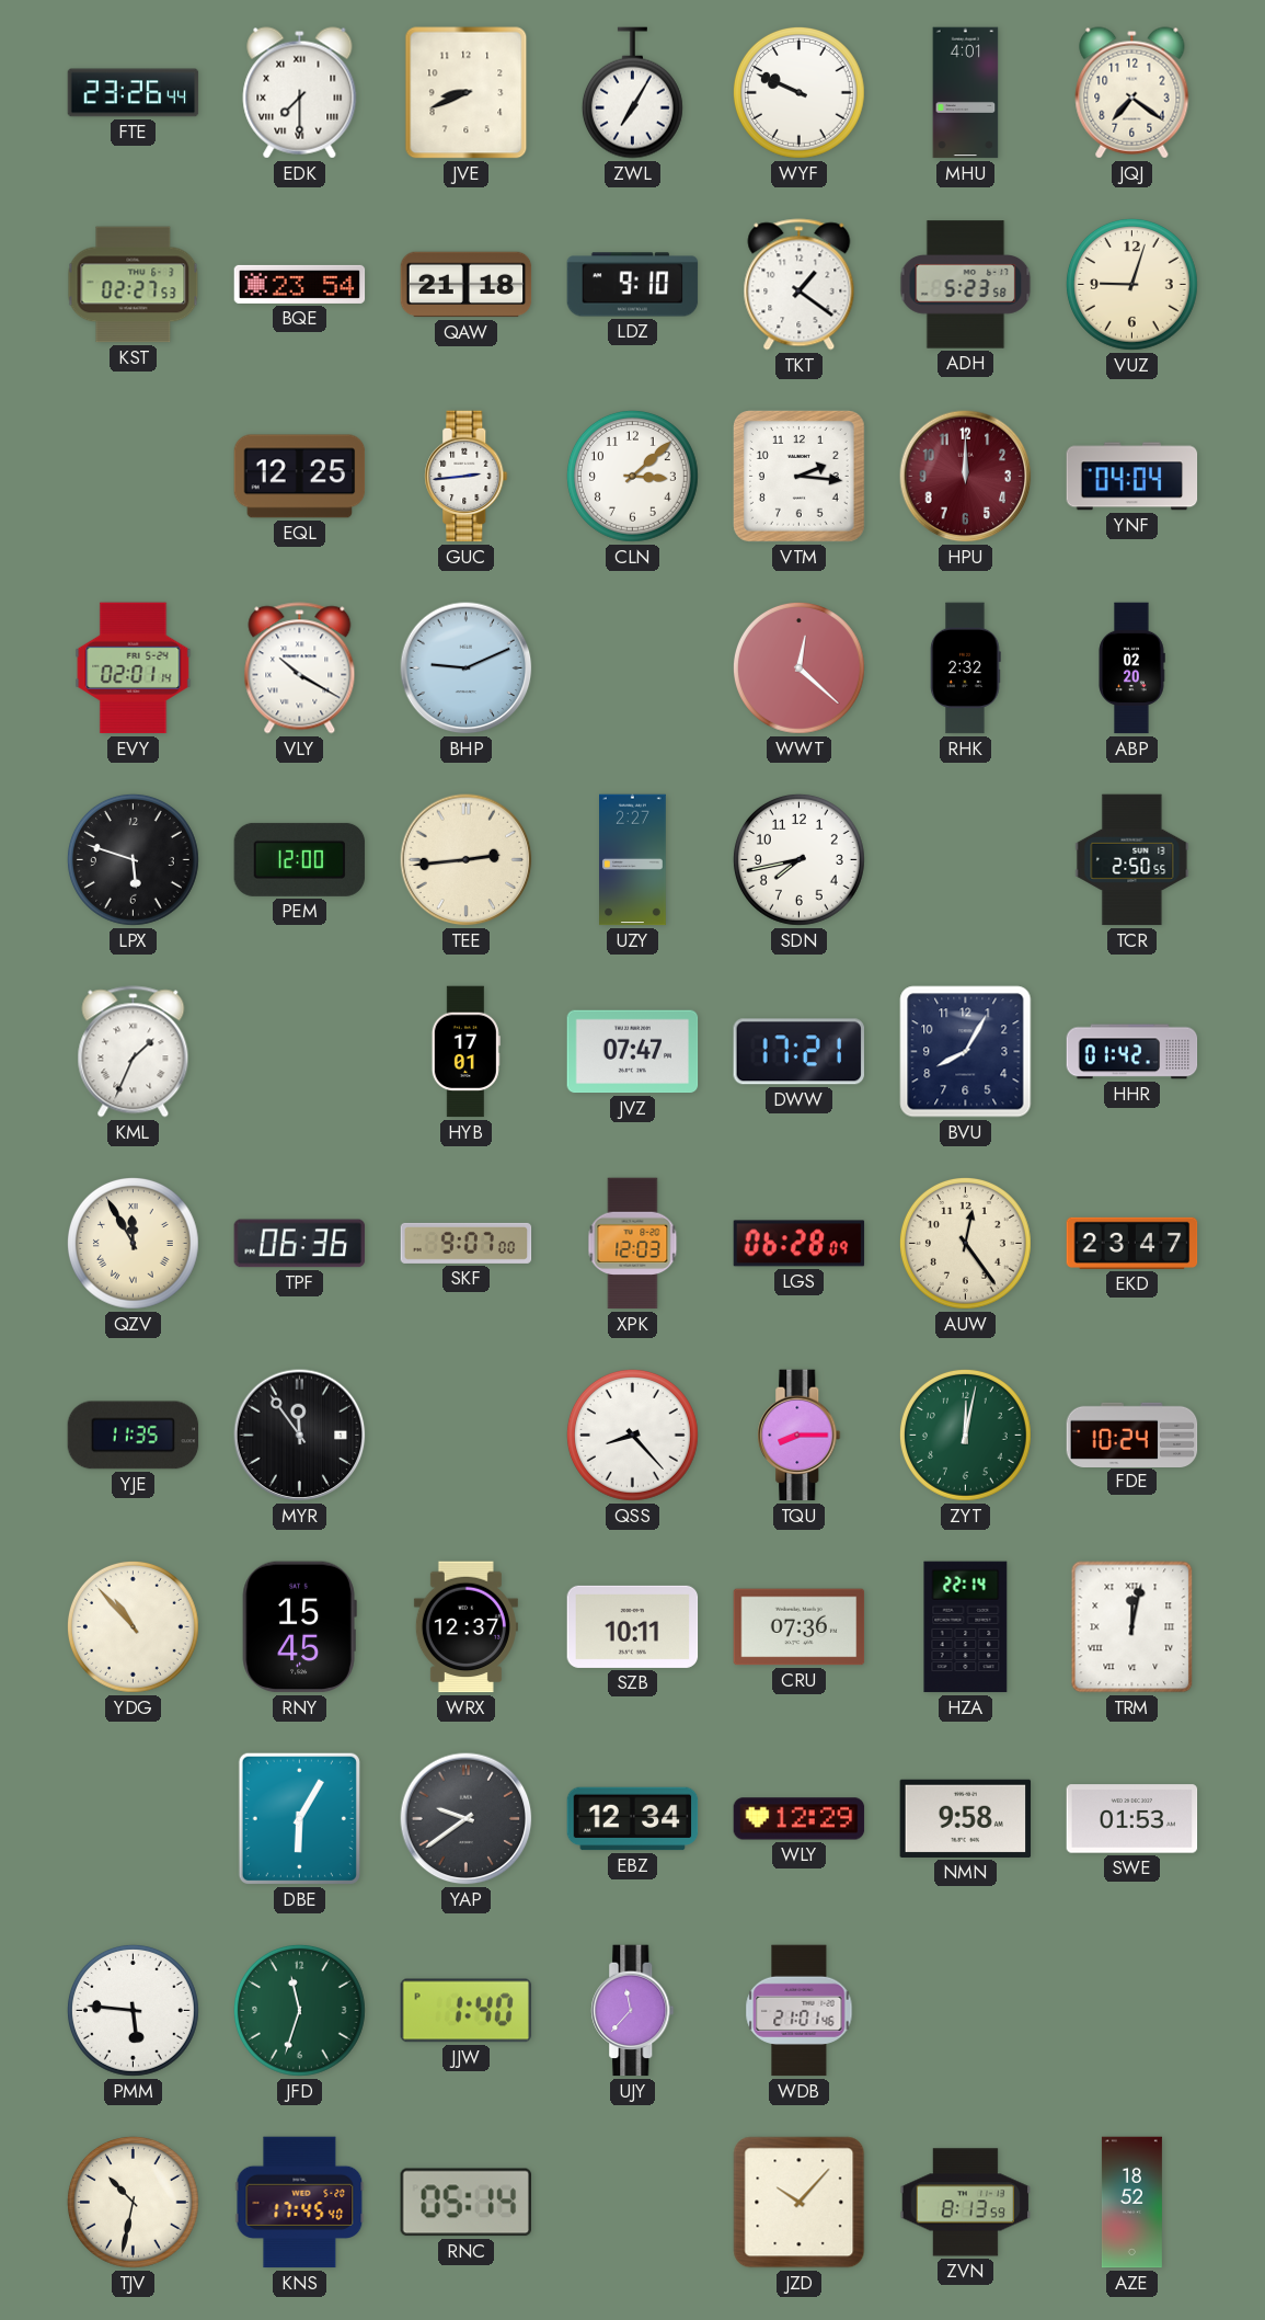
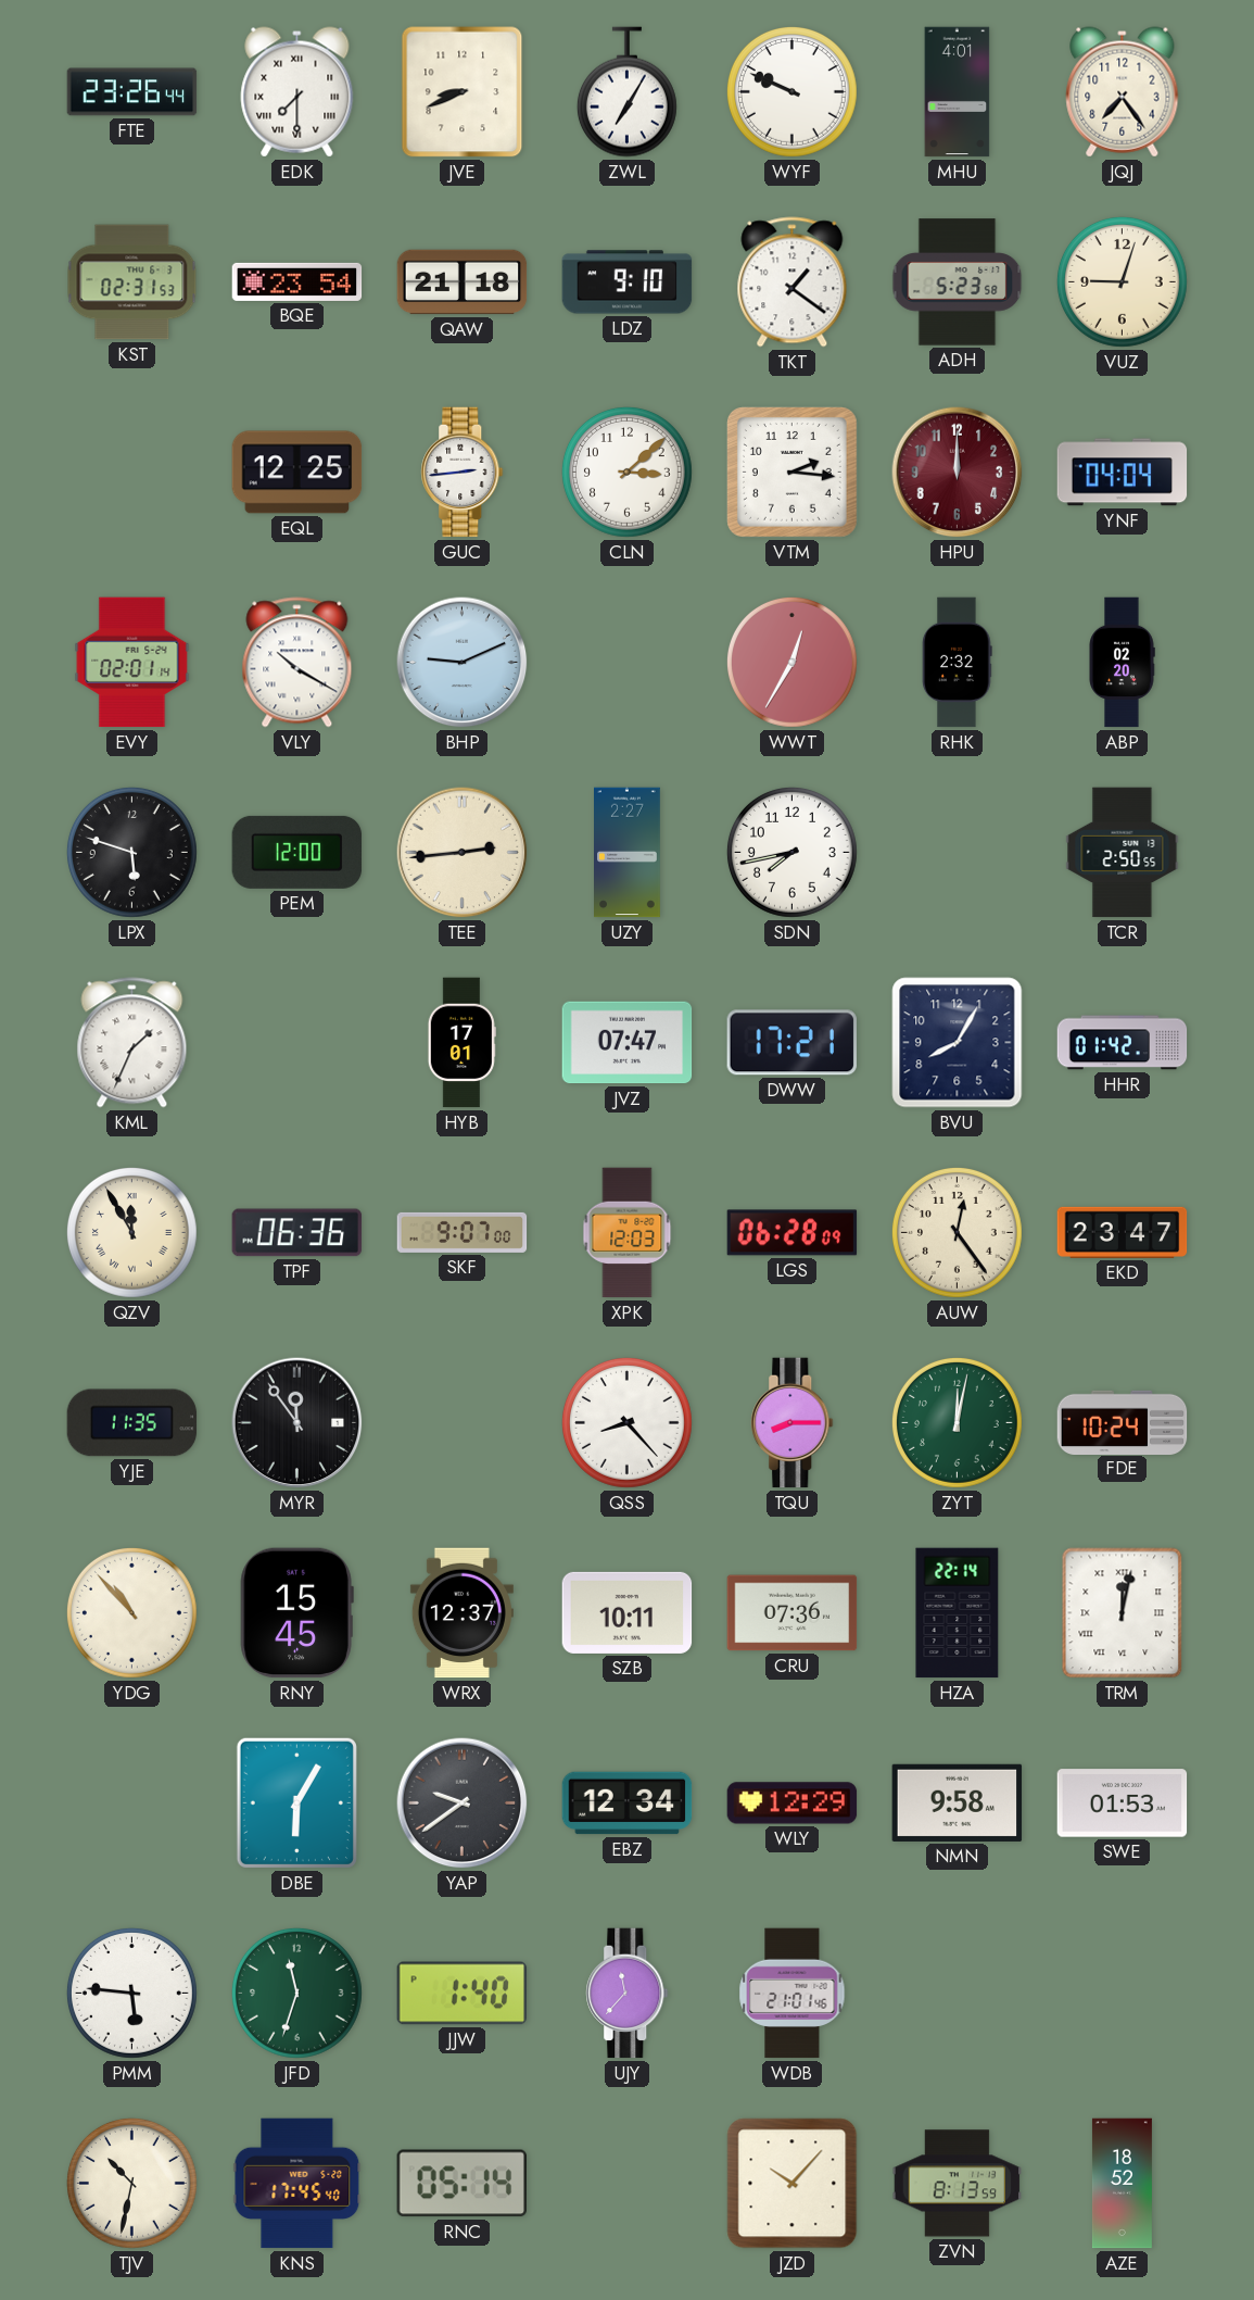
JQJ: 7:21 -> 7:24 (1123, 92)
KST: 02:27 -> 02:31 (132, 282)
WWT: 12:22 -> 12:35 (791, 662)
